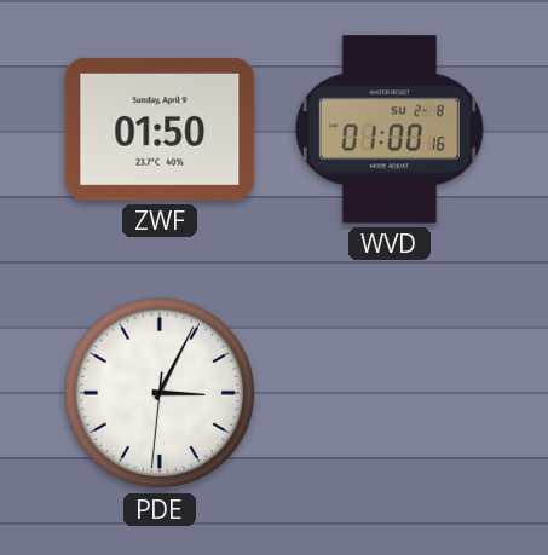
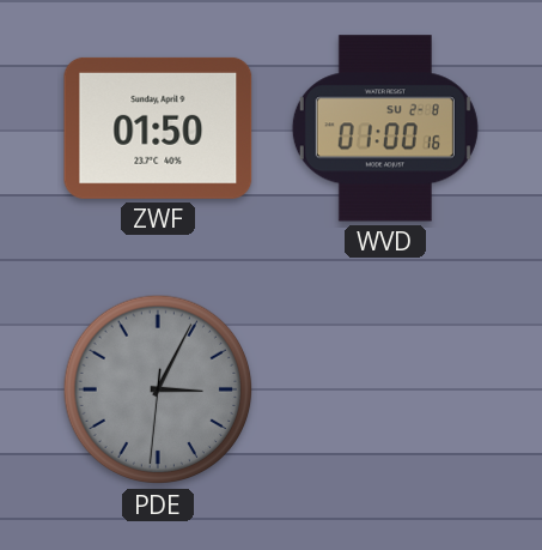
PDE dial: white -> grey (158, 389)
